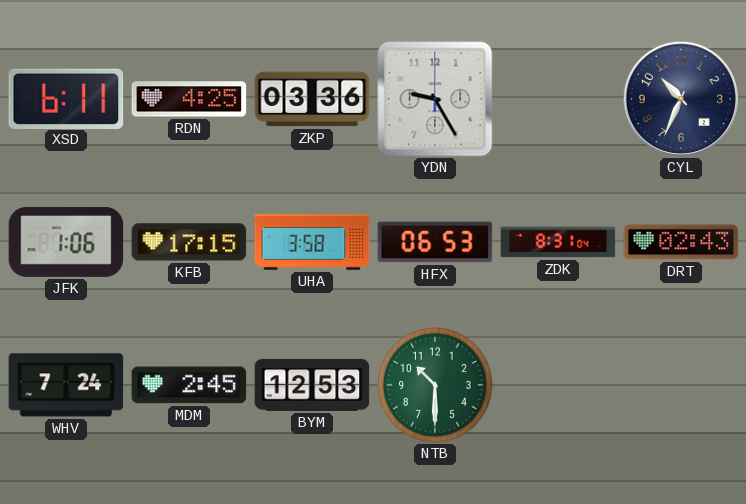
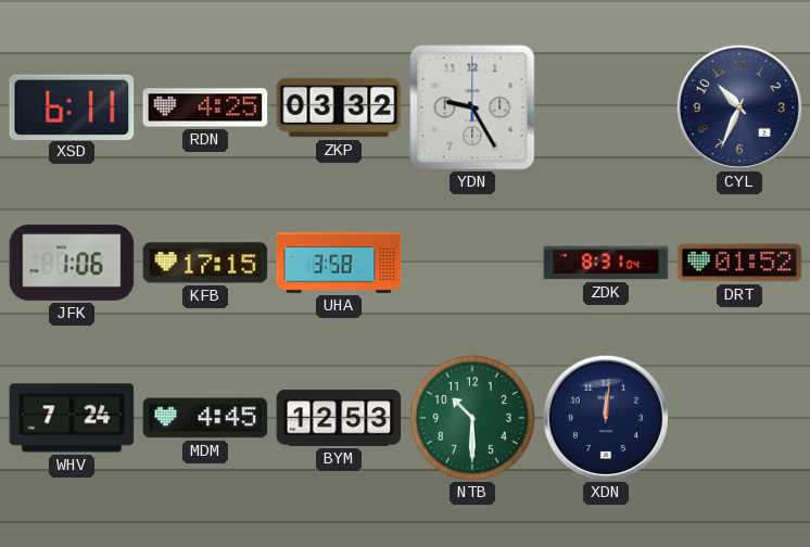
ZKP: 03:36 -> 03:32 (339, 107)
HFX: 06:53 -> none (435, 242)
DRT: 02:43 -> 01:52 (739, 263)
MDM: 2:45 -> 4:45 (205, 418)
XDN: none -> 12:01 (606, 418)
